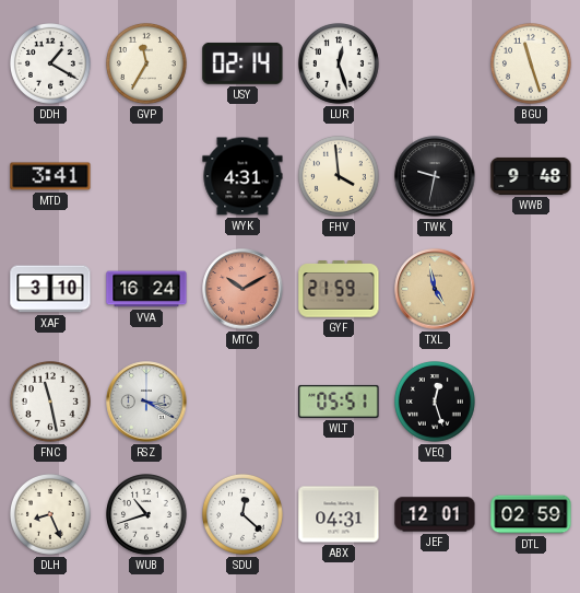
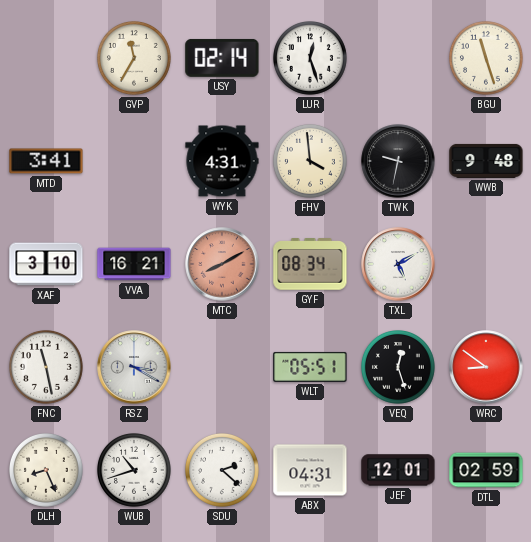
DDH: 1:20 -> none (51, 65)
VVA: 16:24 -> 16:21 (134, 264)
MTC: 10:10 -> 8:10 (222, 264)
GYF: 21:59 -> 08:34 (310, 264)
TXL: 4:58 -> 5:10 (398, 264)
TXL dial: champagne -> white (398, 264)
WRC: none -> 8:51 (486, 367)
SDU: 12:22 -> 2:22 (223, 471)
